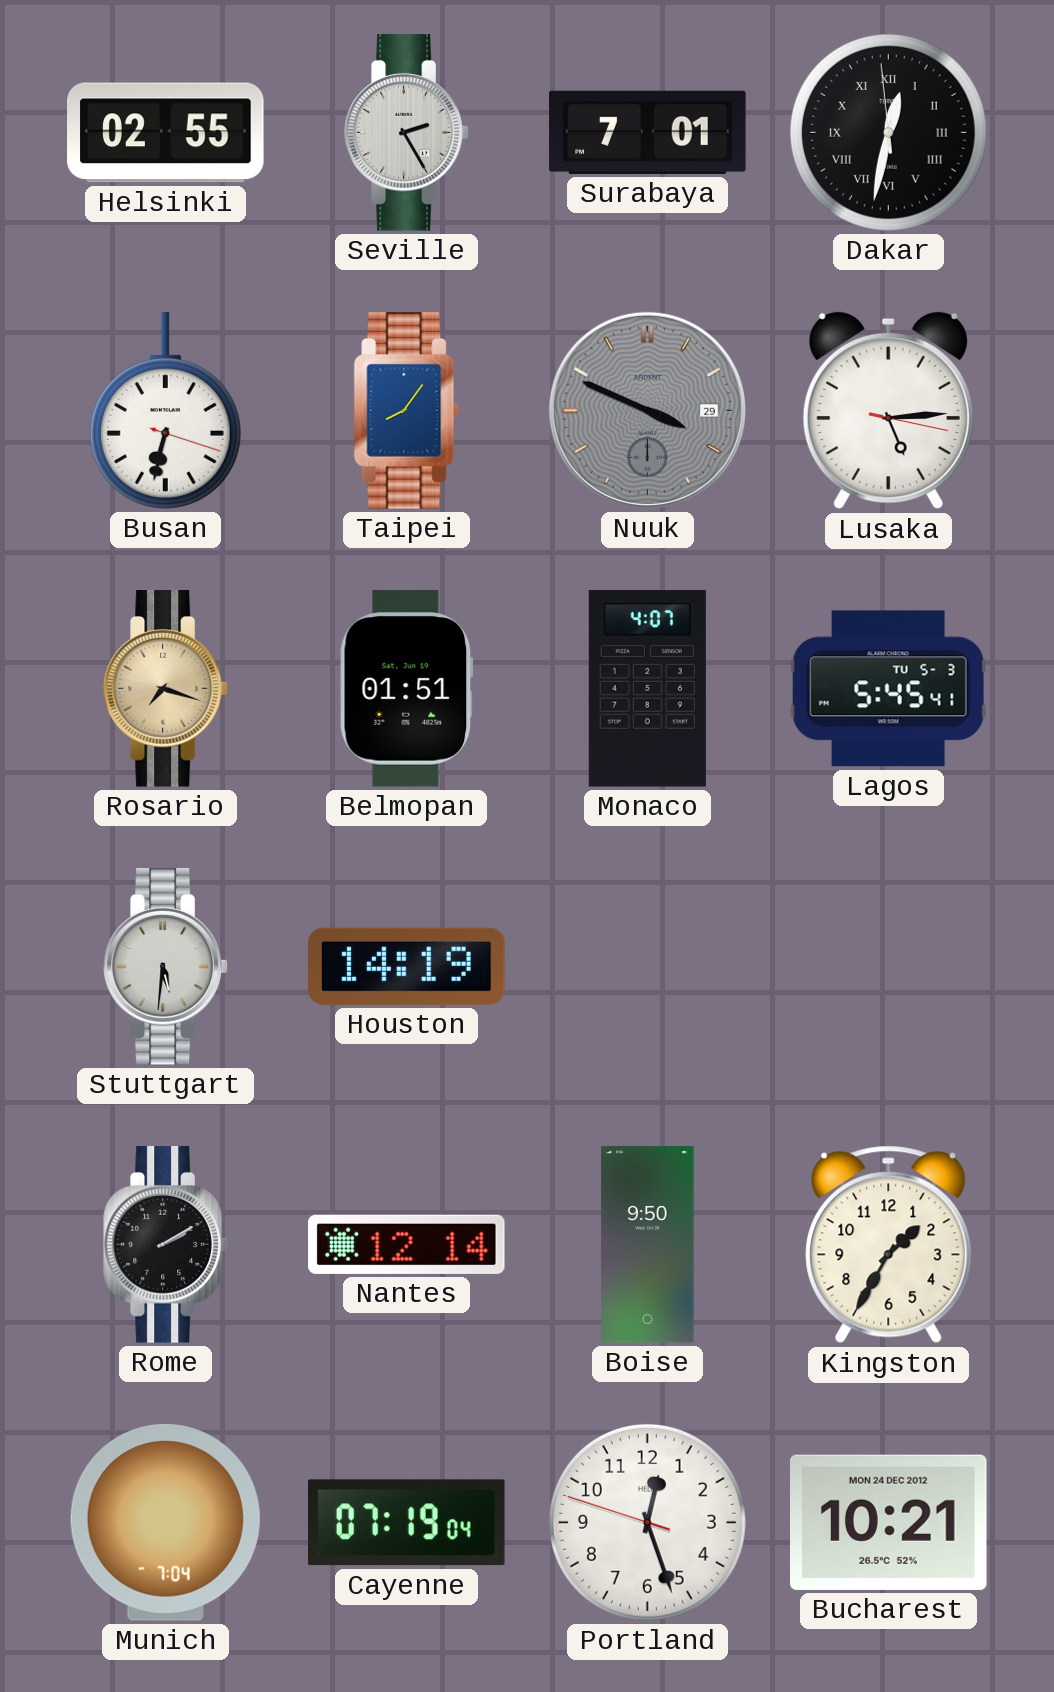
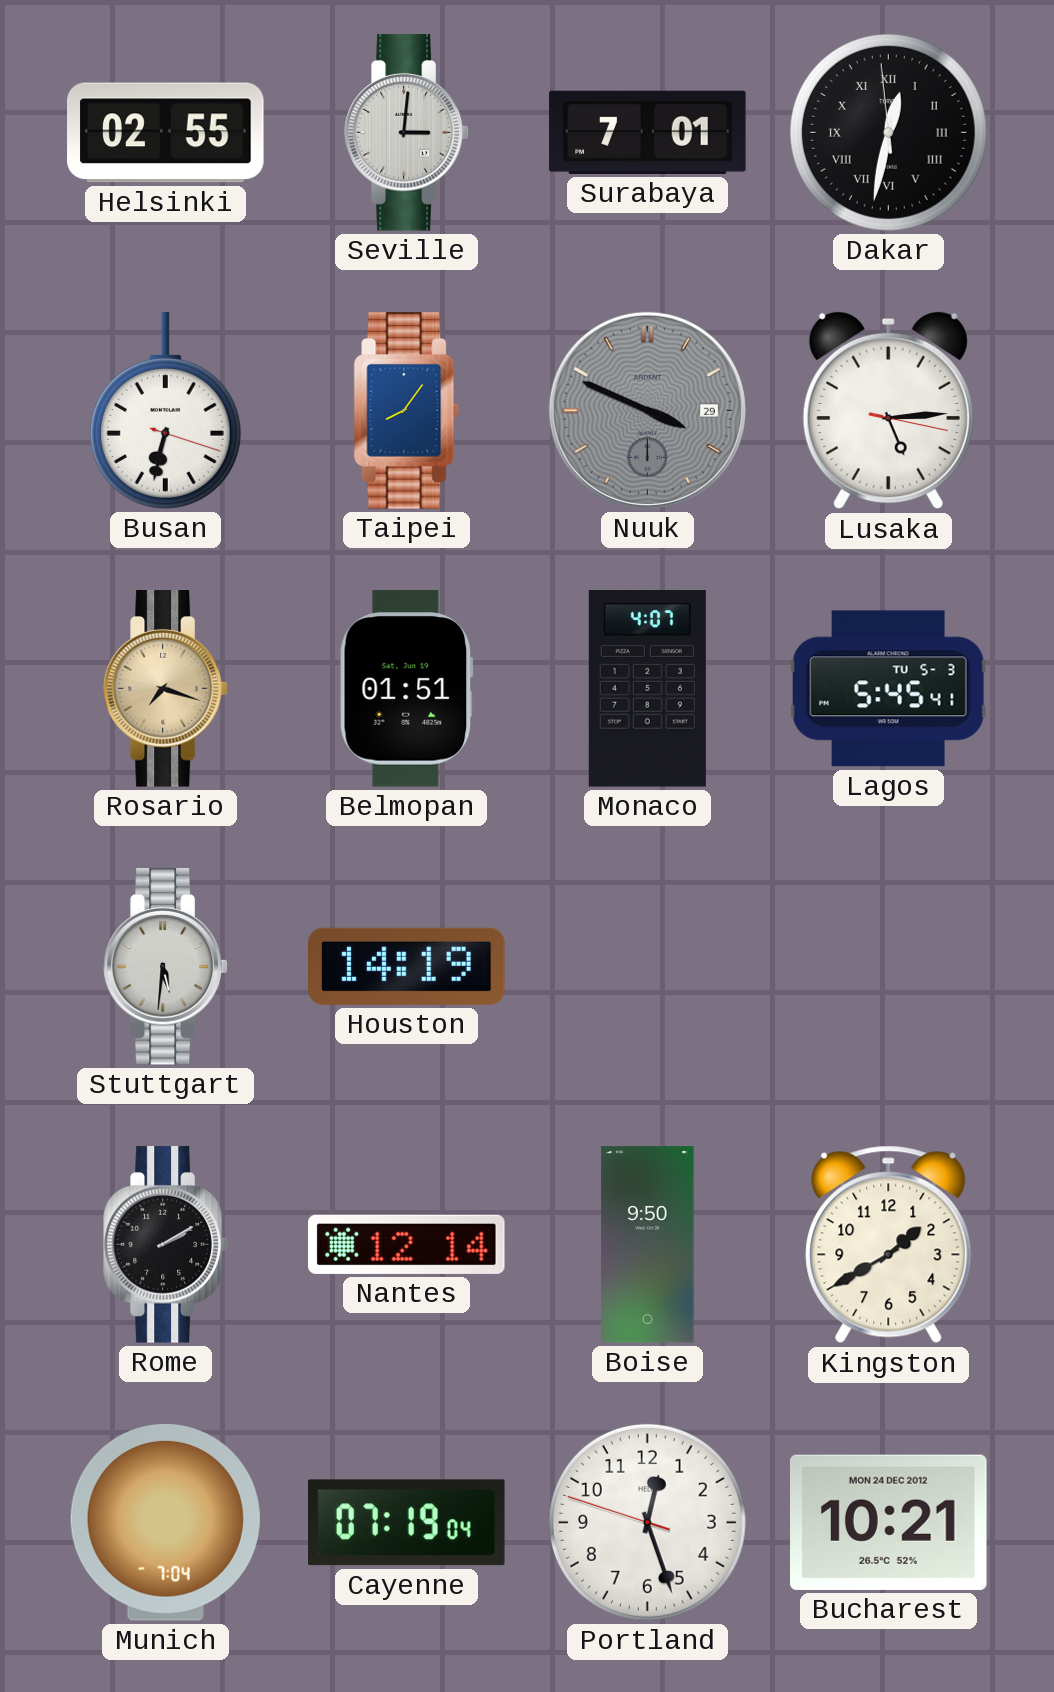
Seville: 2:25 -> 3:01 (407, 133)
Kingston: 1:35 -> 1:40 (889, 1245)
